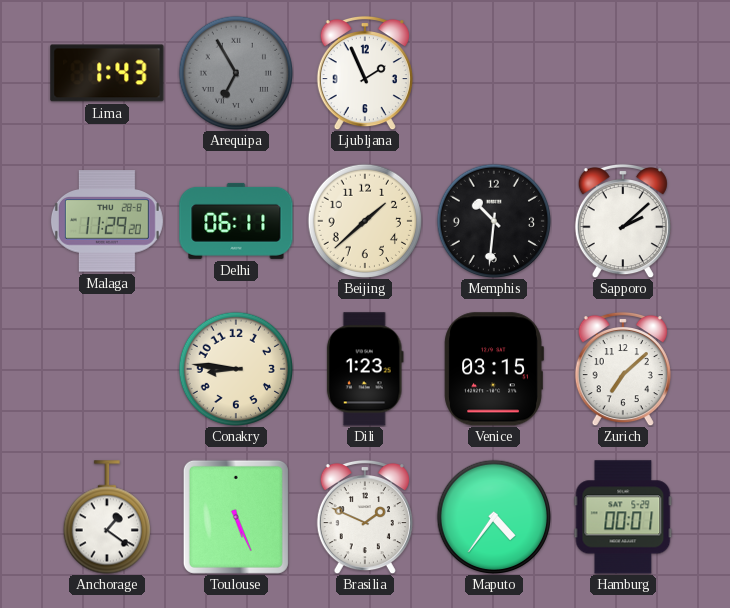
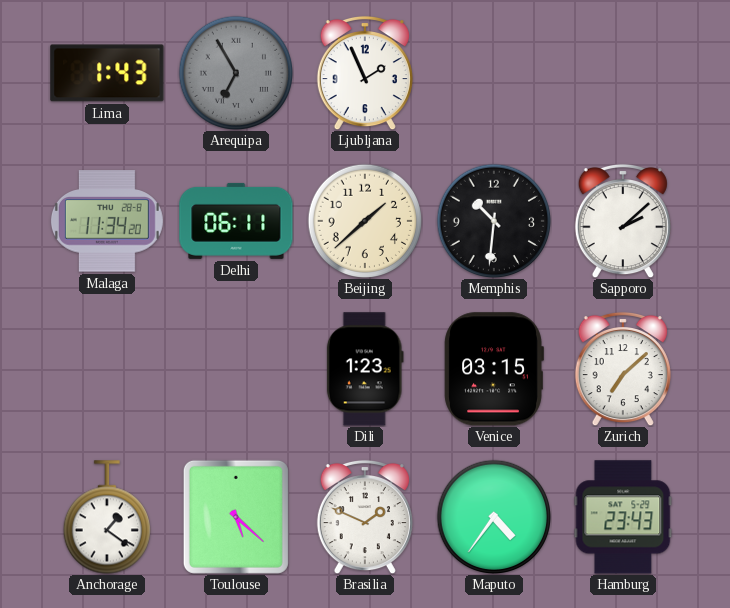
Malaga: 11:29 -> 11:34 (107, 221)
Conakry: 8:46 -> none (235, 368)
Toulouse: 5:26 -> 5:22 (236, 517)
Hamburg: 00:01 -> 23:43 (623, 517)
